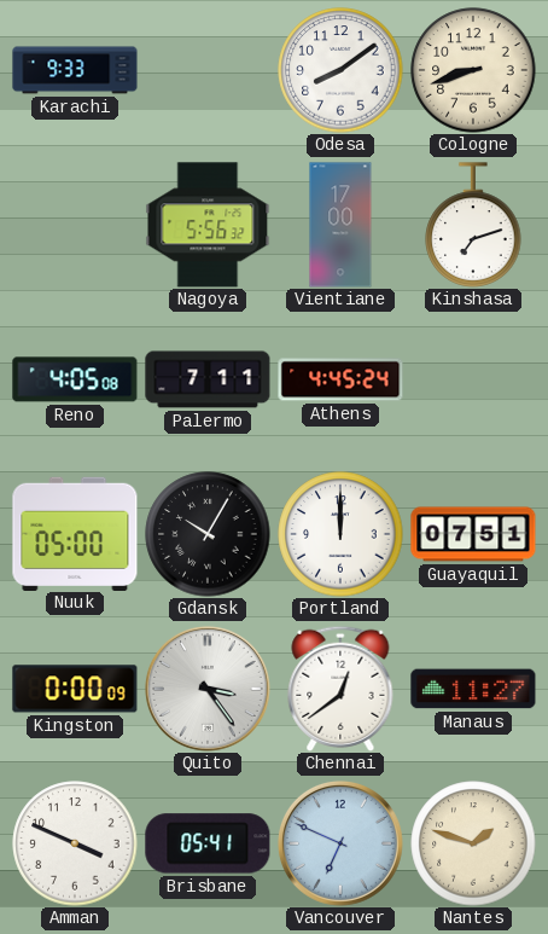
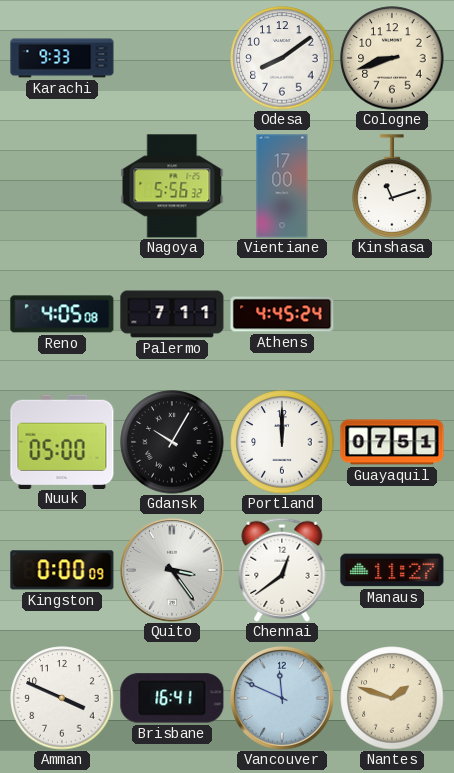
Kinshasa: 7:12 -> 11:12 (392, 186)
Brisbane: 05:41 -> 16:41 (172, 698)
Vancouver: 6:49 -> 11:49 (282, 698)
